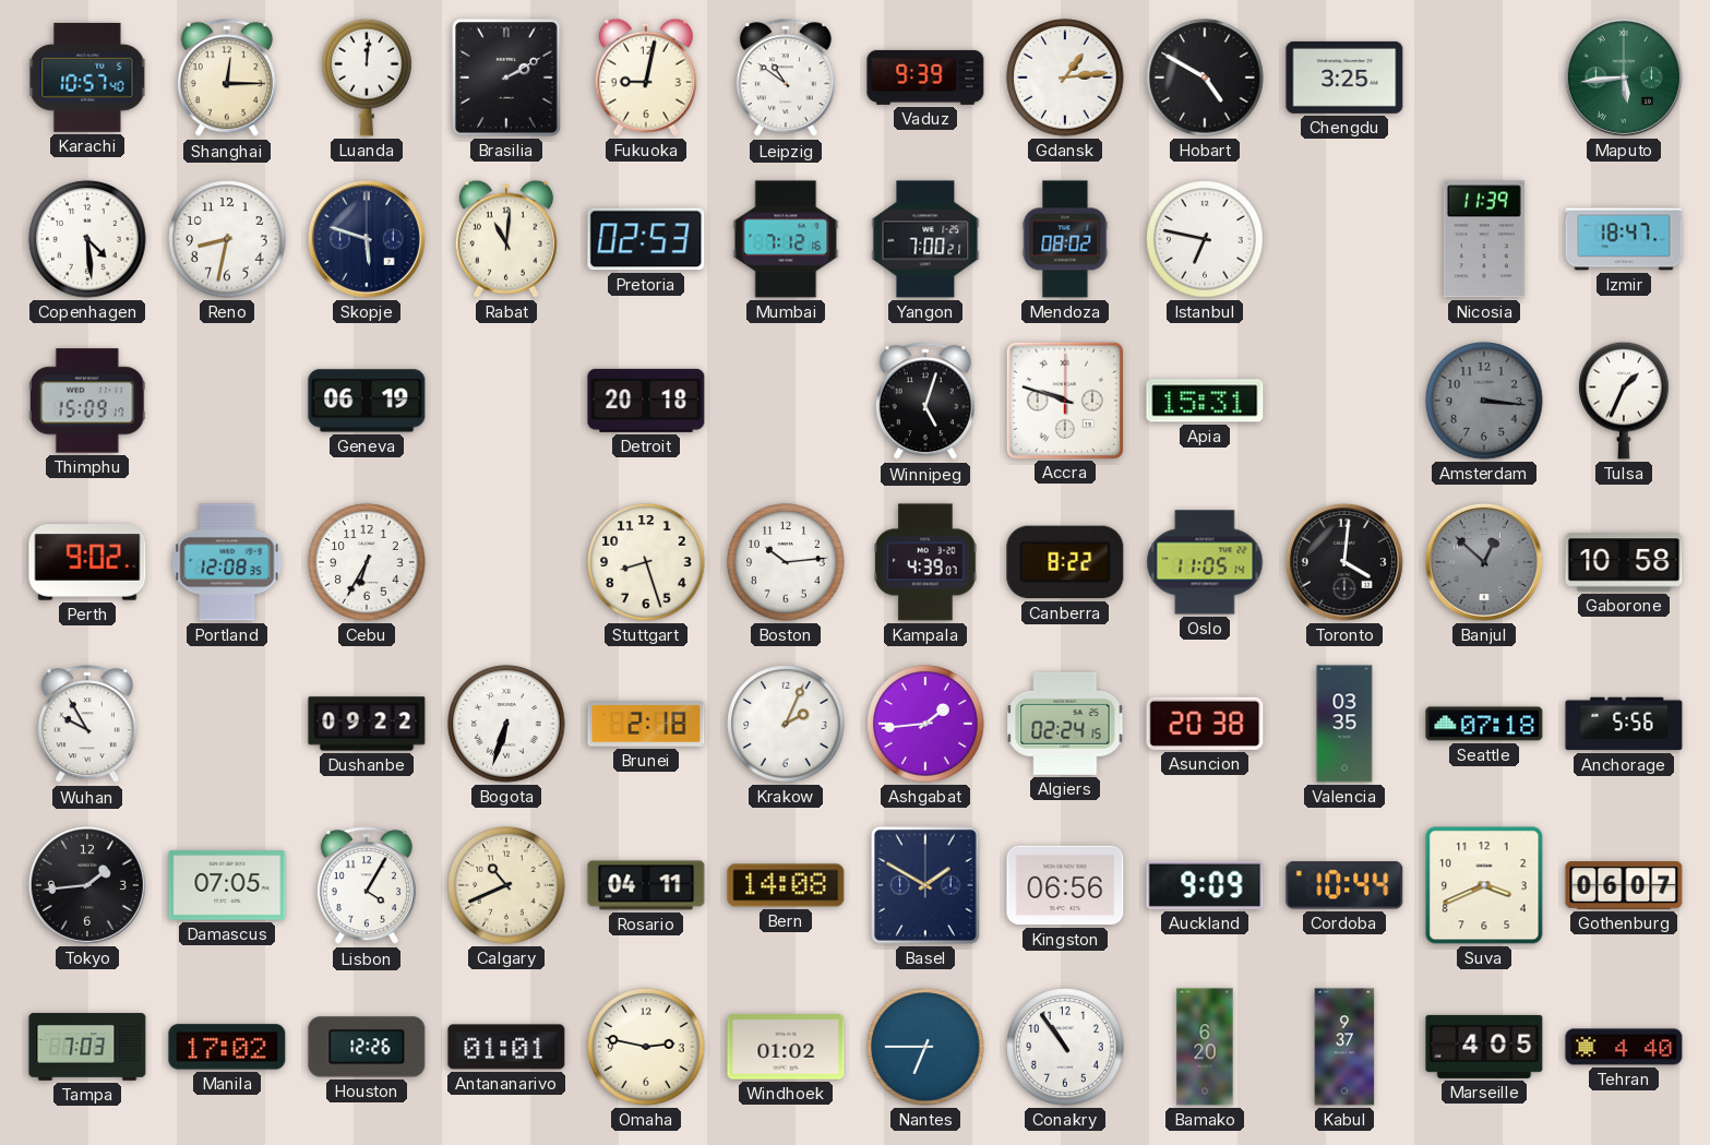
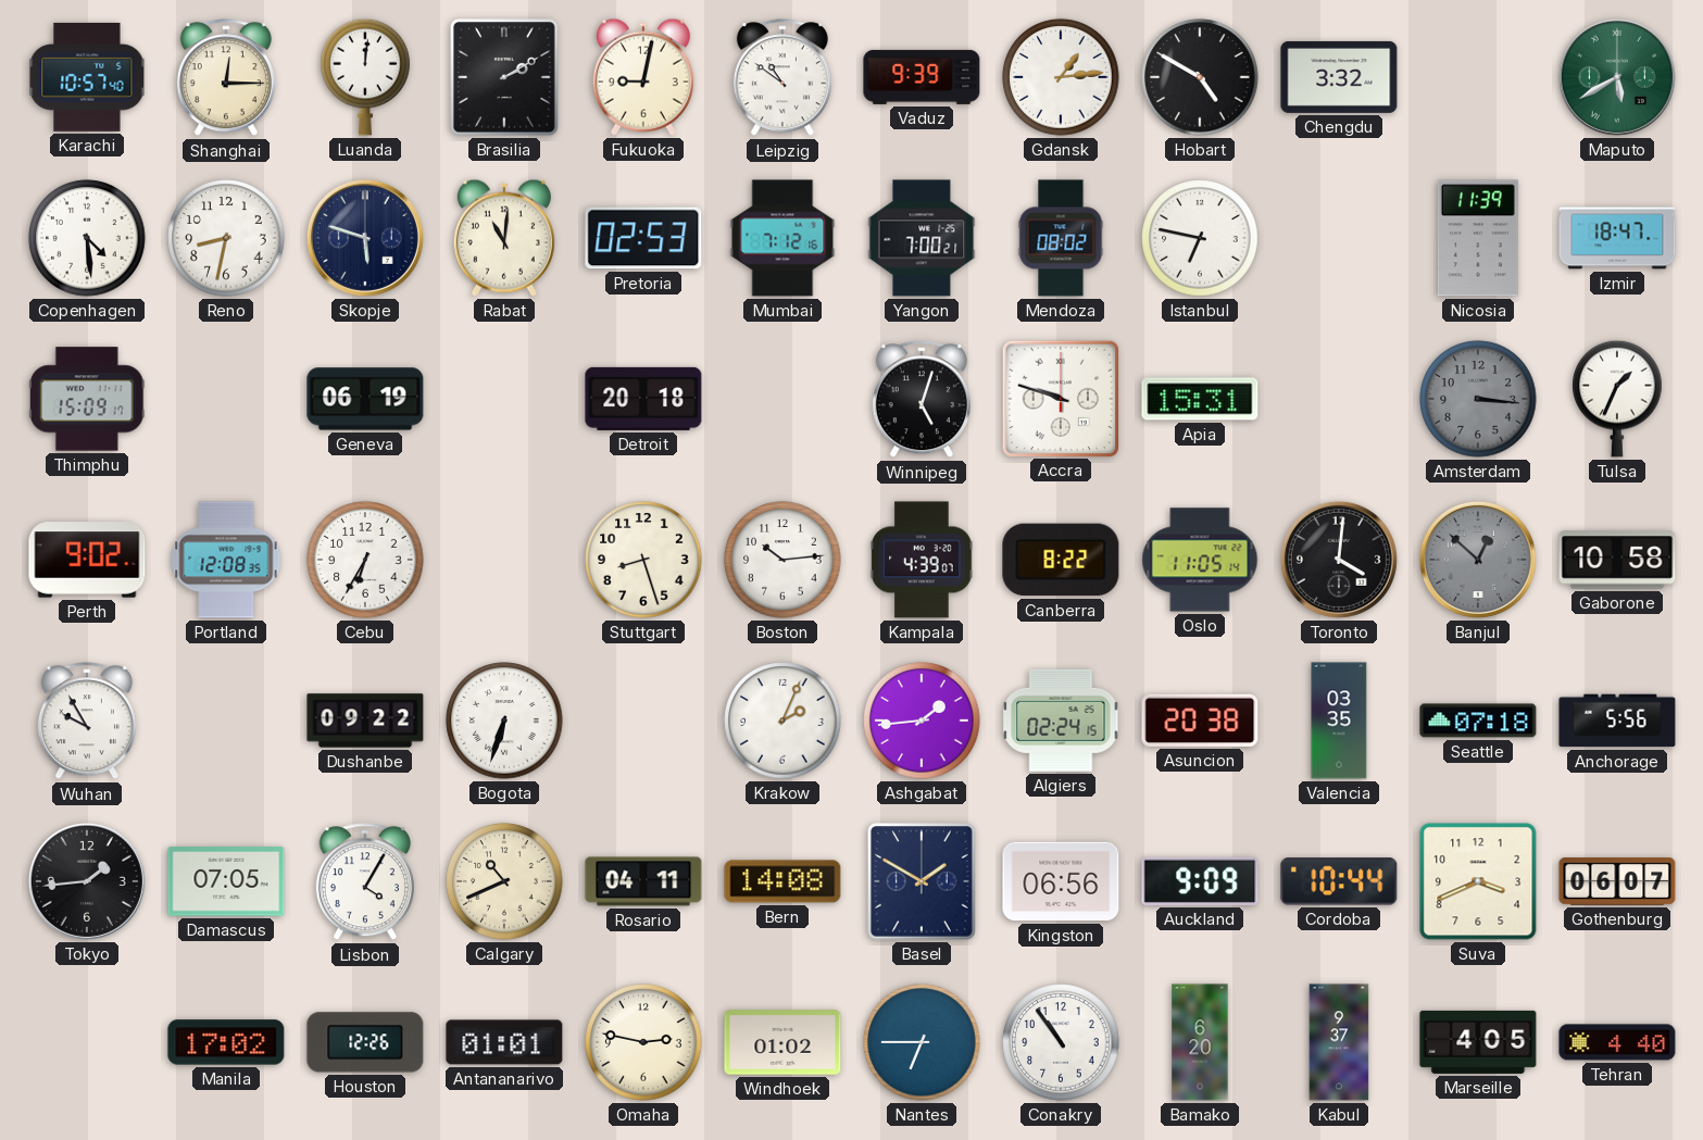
Chengdu: 3:25 -> 3:32 (1339, 77)
Maputo: 5:44 -> 5:40 (1617, 77)
Brunei: 2:18 -> none (646, 724)
Tampa: 7:03 -> none (87, 1047)
